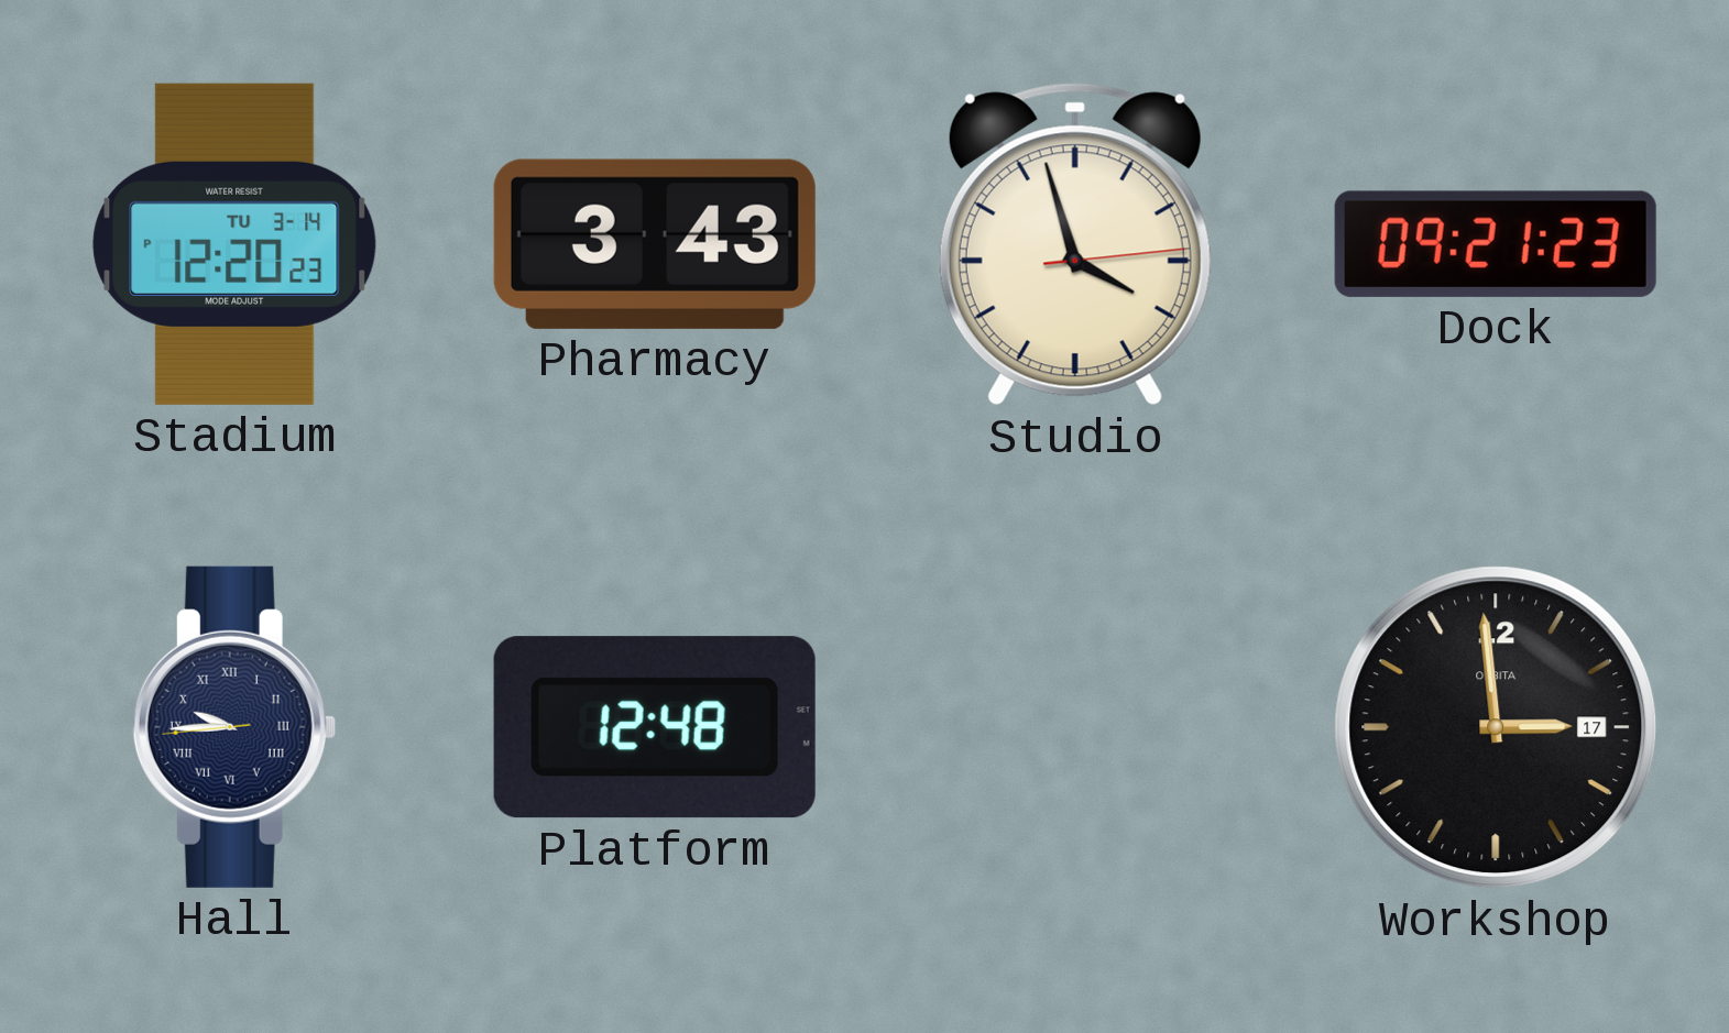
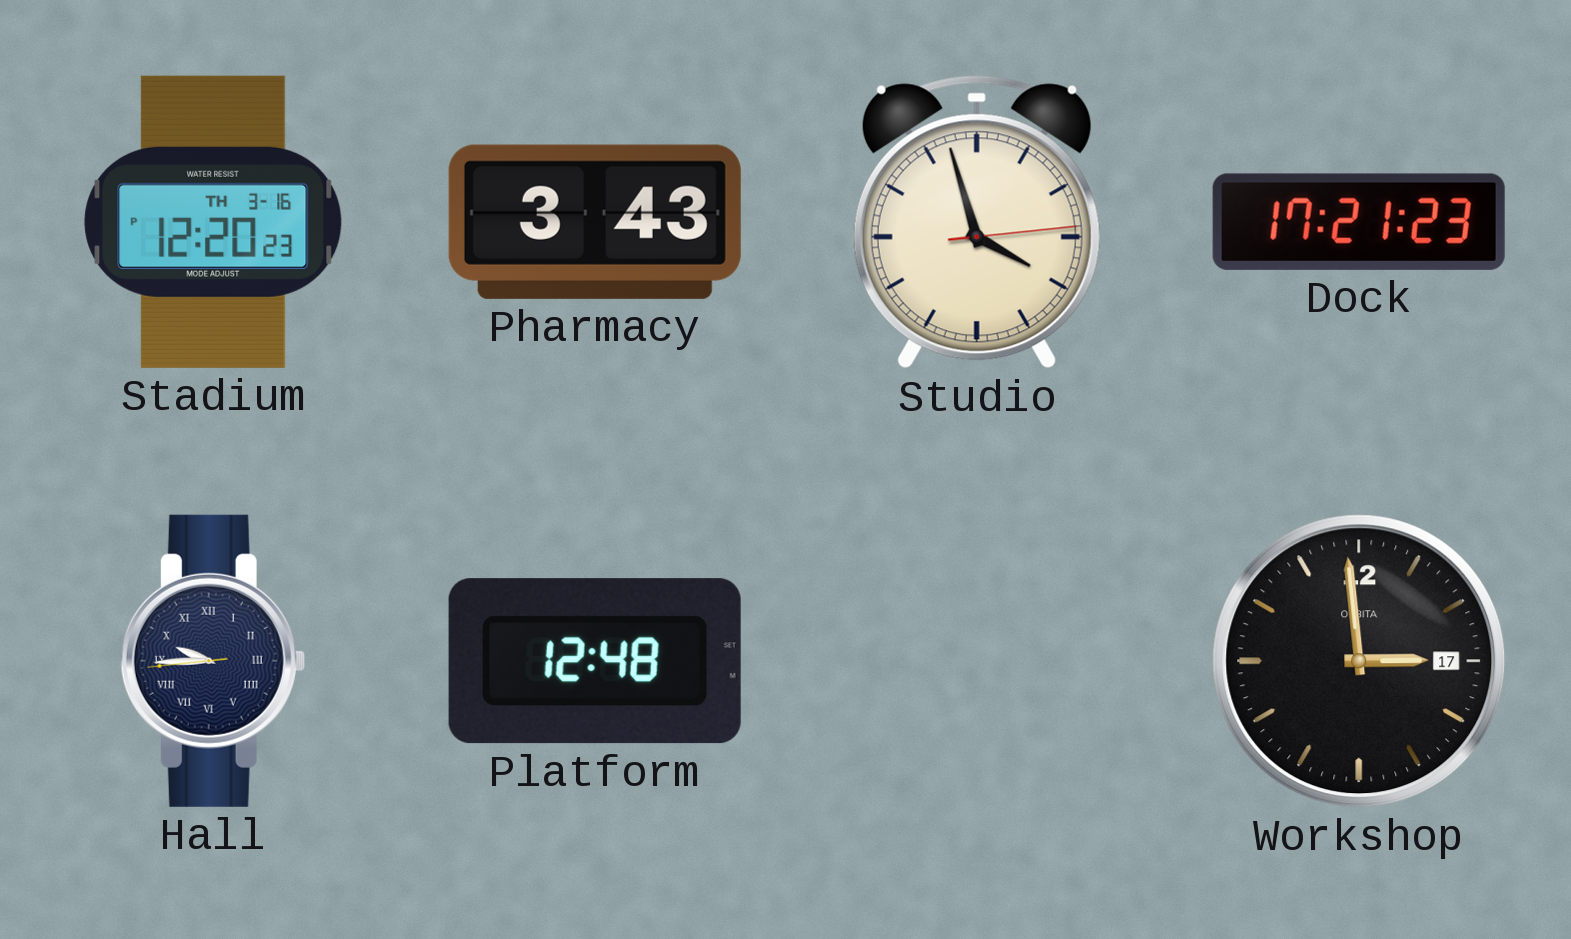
Stadium date: TU 3-14 -> TH 3-16 (213, 222)
Dock: 09:21 -> 17:21 (1359, 222)
